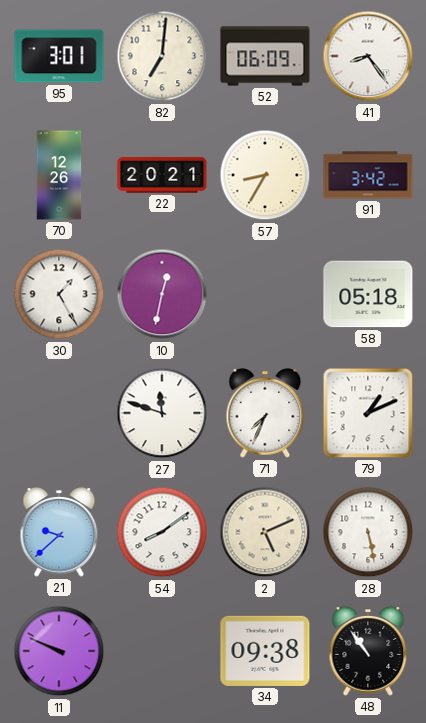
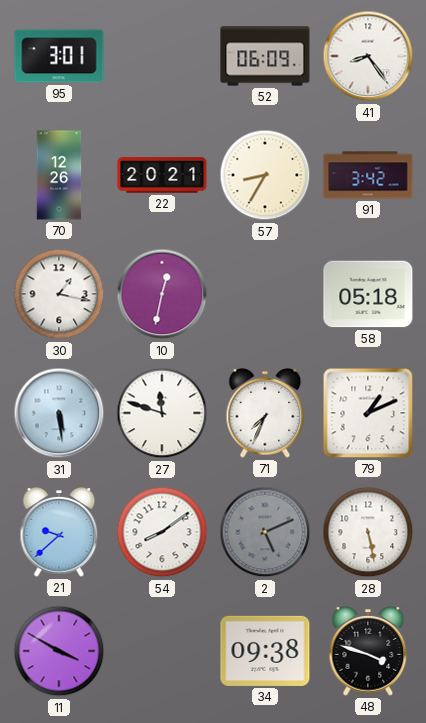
82: 7:01 -> none (162, 56)
30: 1:25 -> 1:17 (59, 294)
31: none -> 5:29 (59, 413)
2 dial: cream -> grey (265, 532)
11: 9:49 -> 3:50 (59, 651)
48: 10:54 -> 3:48 (368, 652)
